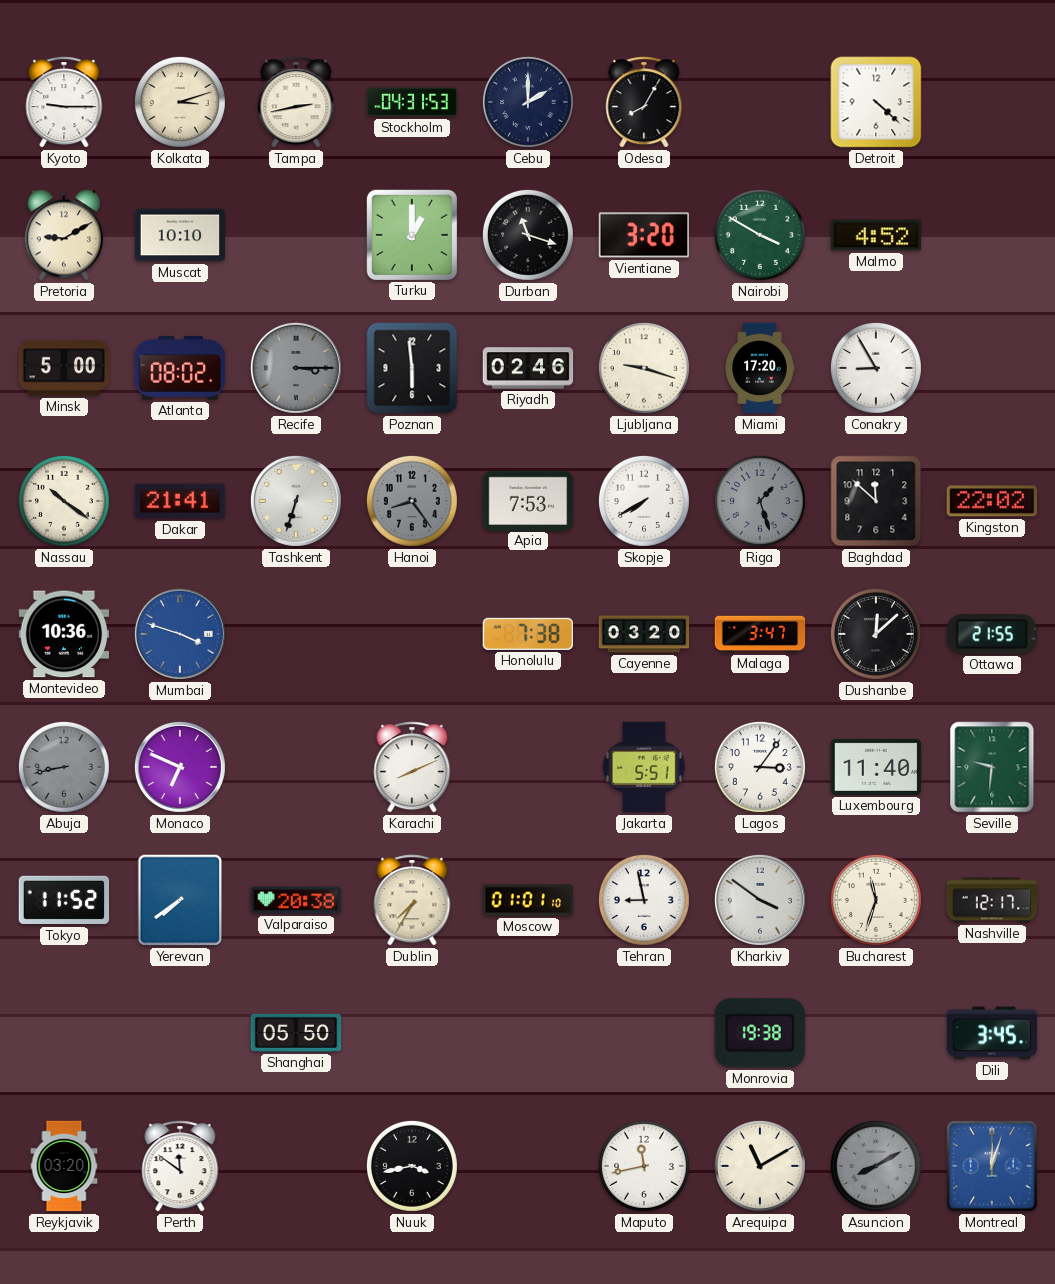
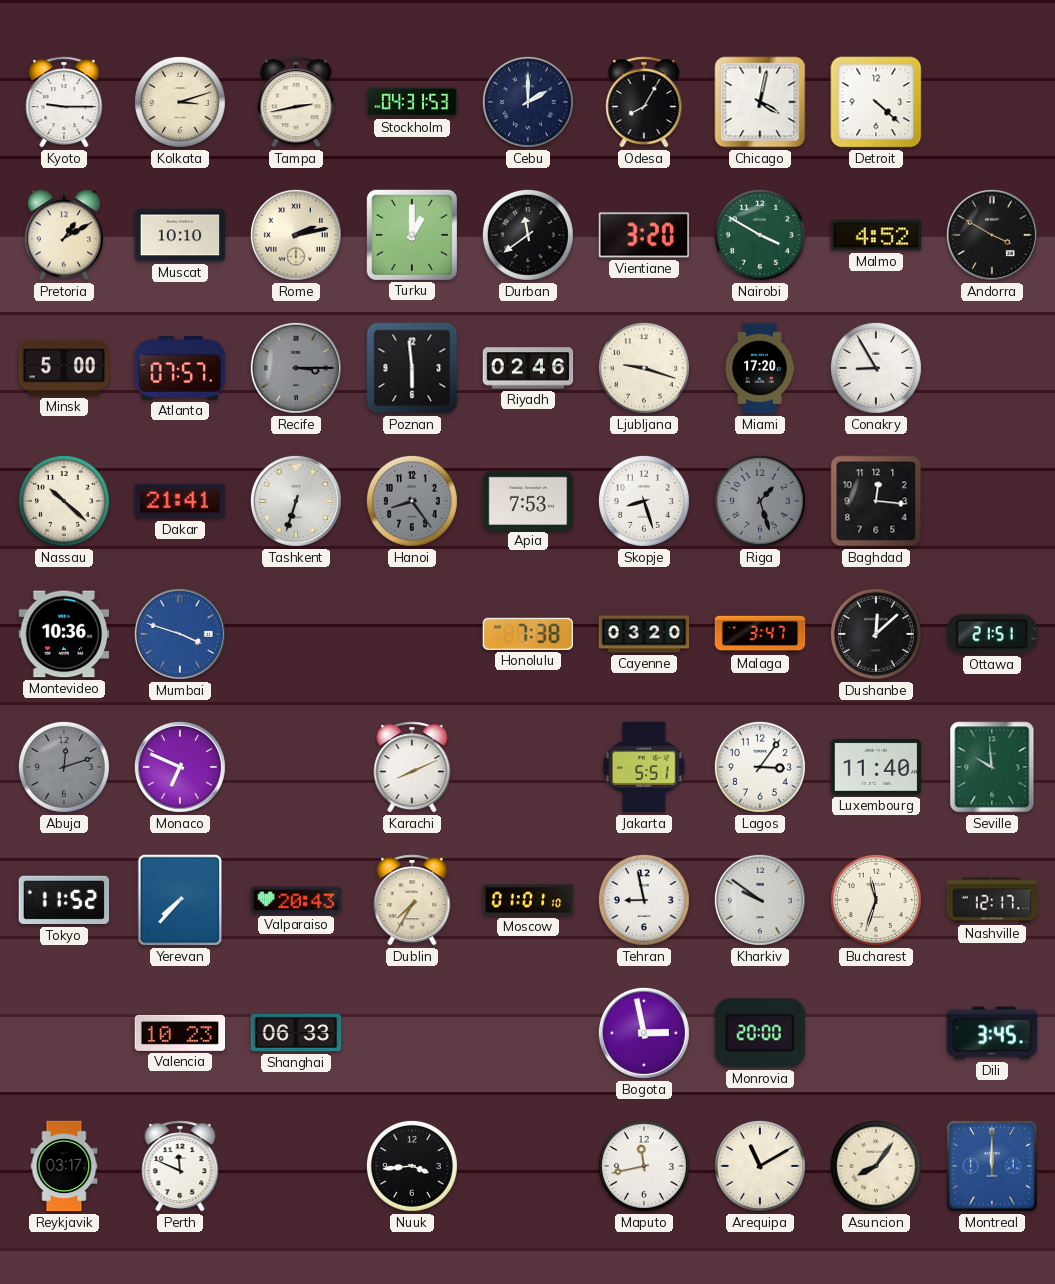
Chicago: none -> 4:02 (760, 102)
Pretoria: 9:10 -> 1:10 (64, 235)
Rome: none -> 2:13 (296, 235)
Durban: 11:18 -> 11:39 (528, 235)
Andorra: none -> 3:50 (992, 235)
Atlanta: 08:02 -> 07:57 (180, 369)
Nassau: 10:21 -> 10:22 (64, 501)
Skopje: 7:40 -> 8:27 (644, 501)
Baghdad: 11:52 -> 12:16 (876, 501)
Kingston: 22:02 -> none (992, 501)
Ottawa: 21:55 -> 21:51 (992, 634)
Abuja: 8:43 -> 12:12 (64, 767)
Seville: 9:31 -> 9:59 (992, 767)
Yerevan: 7:39 -> 7:37 (180, 900)
Valparaiso: 20:38 -> 20:43 (296, 900)
Kharkiv: 3:51 -> 9:51 (760, 900)
Valencia: none -> 10:23 (180, 1033)
Shanghai: 05:50 -> 06:33 (296, 1033)
Bogota: none -> 2:58 (644, 1033)
Monrovia: 19:38 -> 20:00 (760, 1033)
Reykjavik: 03:20 -> 03:17 (64, 1166)
Perth: 11:51 -> 11:49 (180, 1166)
Nuuk: 3:43 -> 3:44 (412, 1166)
Asuncion: 8:10 -> 8:06 (876, 1166)
Asuncion dial: grey -> cream (876, 1166)
Montreal: 12:03 -> 12:00 (992, 1166)
